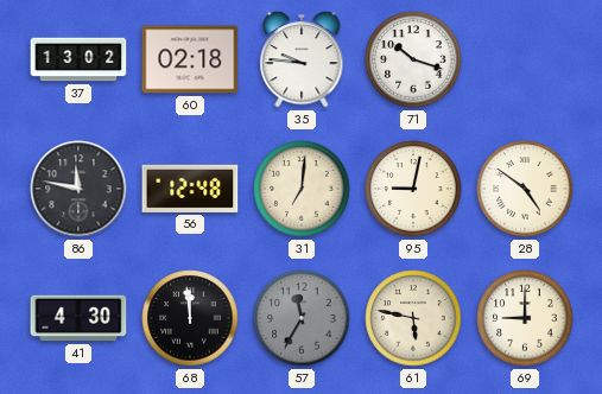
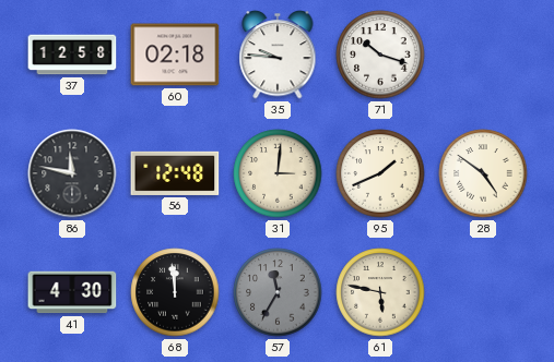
37: 13:02 -> 12:58 (72, 55)
31: 7:01 -> 3:01 (278, 173)
95: 9:02 -> 1:41 (380, 173)
69: 9:00 -> none (525, 318)
